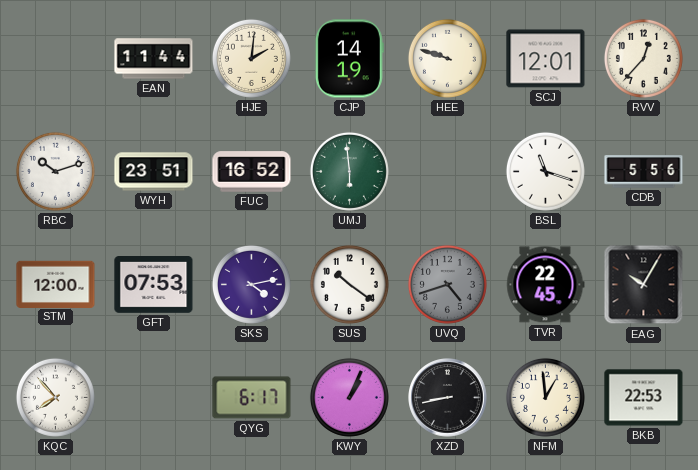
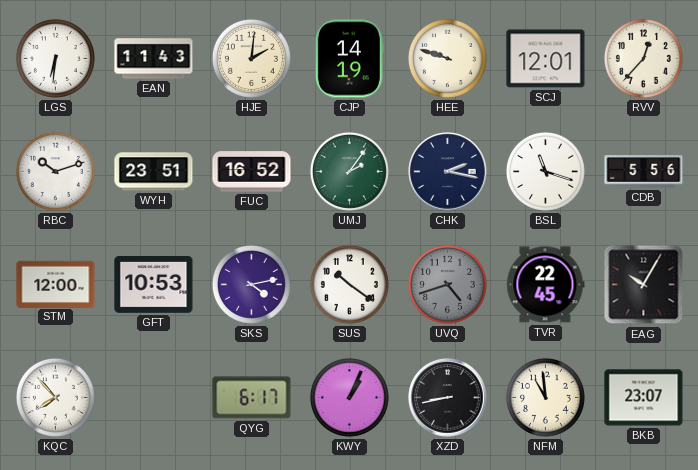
LGS: none -> 6:31 (55, 58)
EAN: 11:44 -> 11:43 (154, 59)
UMJ: 5:59 -> 2:06 (349, 171)
CHK: none -> 2:17 (448, 172)
GFT: 07:53 -> 10:53 (154, 285)
NFM: 12:59 -> 10:59 (545, 397)
BKB: 22:53 -> 23:07 (644, 398)
